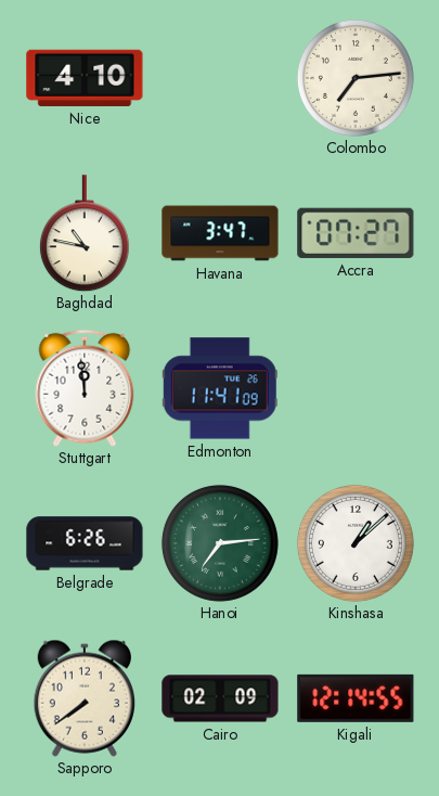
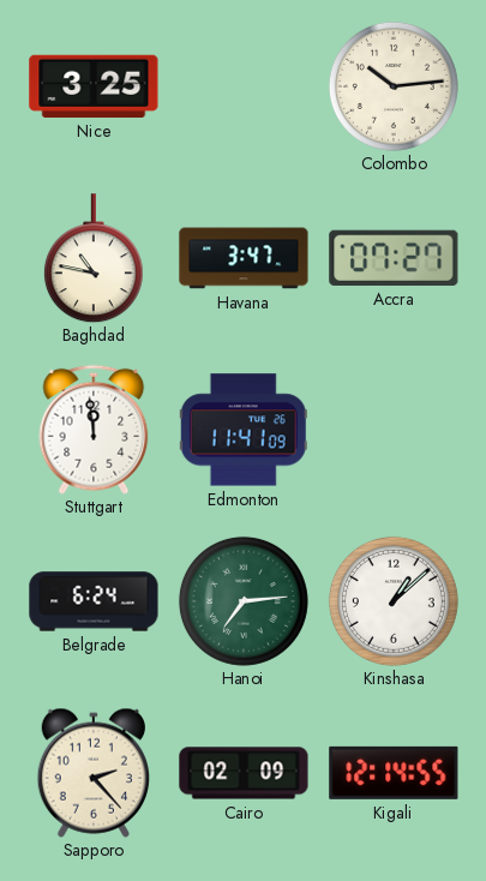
Nice: 4:10 -> 3:25 (94, 86)
Colombo: 7:14 -> 10:14 (394, 86)
Belgrade: 6:26 -> 6:24 (94, 601)
Sapporo: 7:39 -> 2:23 (92, 773)
